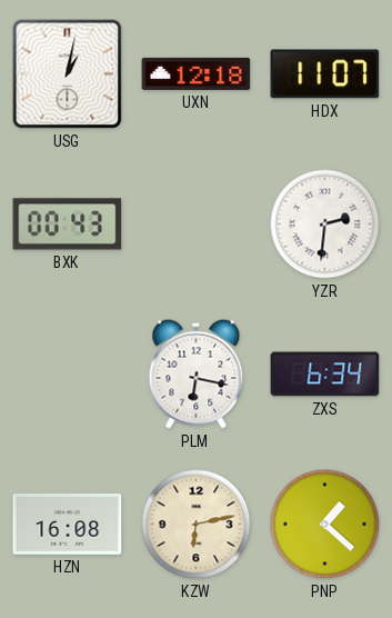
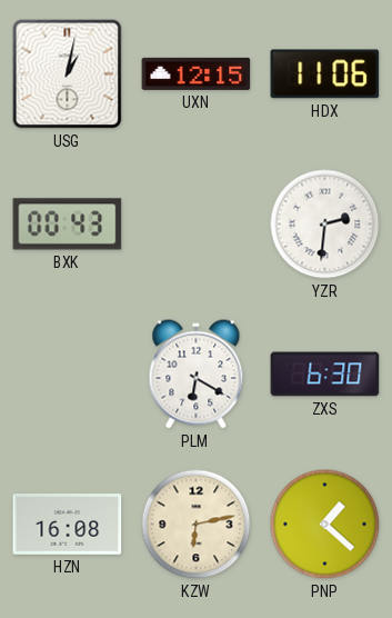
UXN: 12:18 -> 12:15 (197, 73)
HDX: 11:07 -> 11:06 (325, 74)
PLM: 6:17 -> 6:20 (197, 375)
ZXS: 6:34 -> 6:30 (325, 375)
